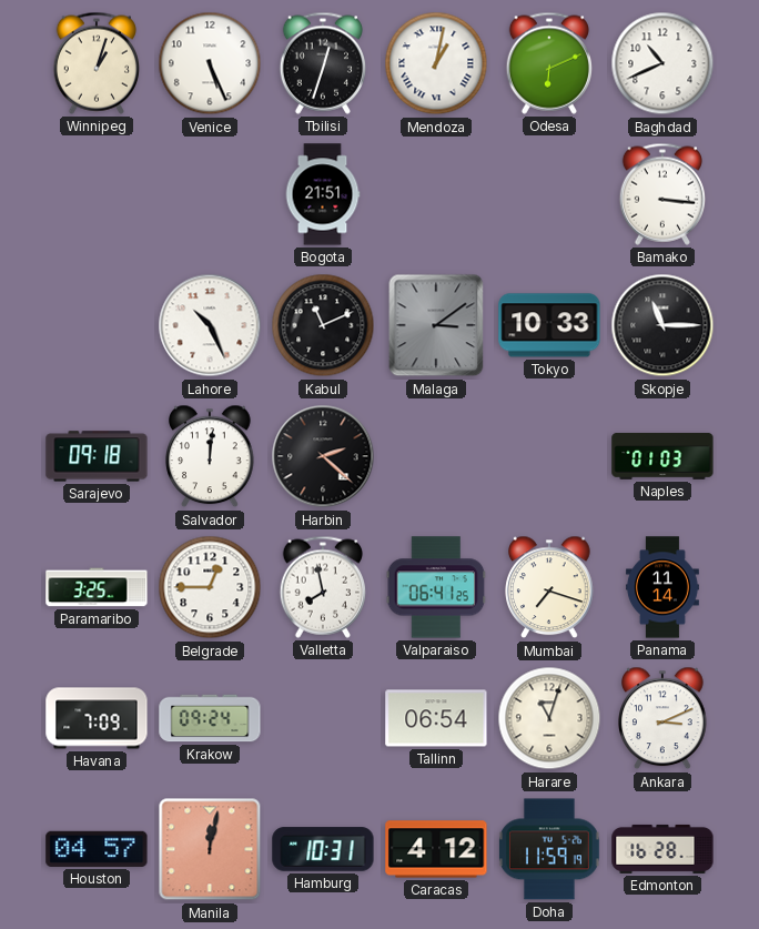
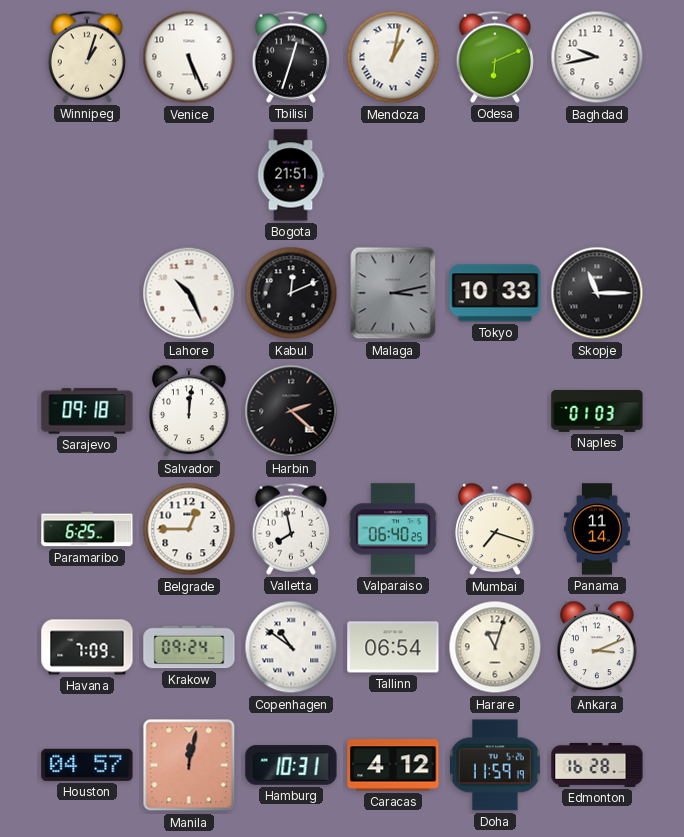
Baghdad: 10:41 -> 9:43 (597, 57)
Bamako: 3:16 -> none (661, 194)
Kabul: 11:11 -> 12:11 (291, 293)
Malaga: 3:09 -> 3:13 (393, 293)
Paramaribo: 3:25 -> 6:25 (87, 529)
Valparaiso: 06:41 -> 06:40 (393, 529)
Copenhagen: none -> 10:51 (291, 647)
